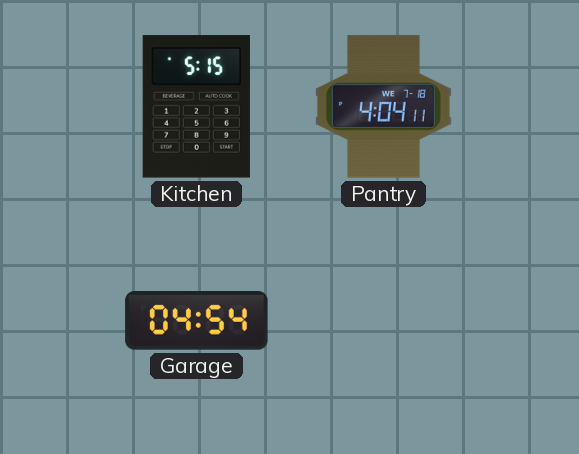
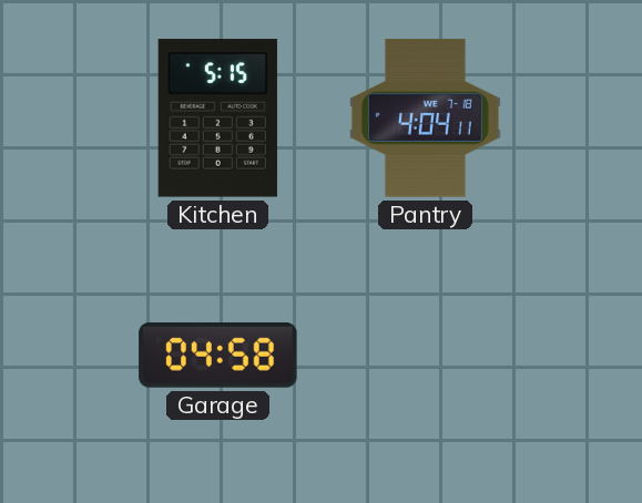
Garage: 04:54 -> 04:58 (218, 356)
